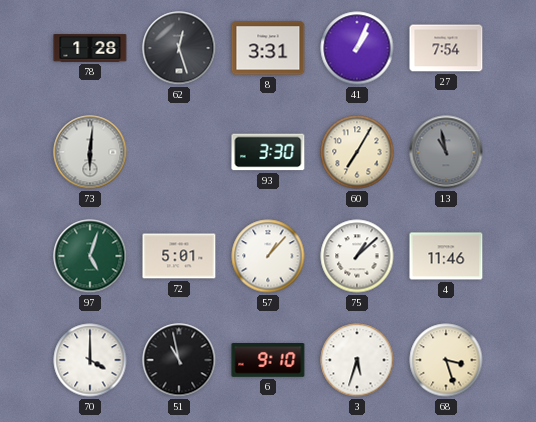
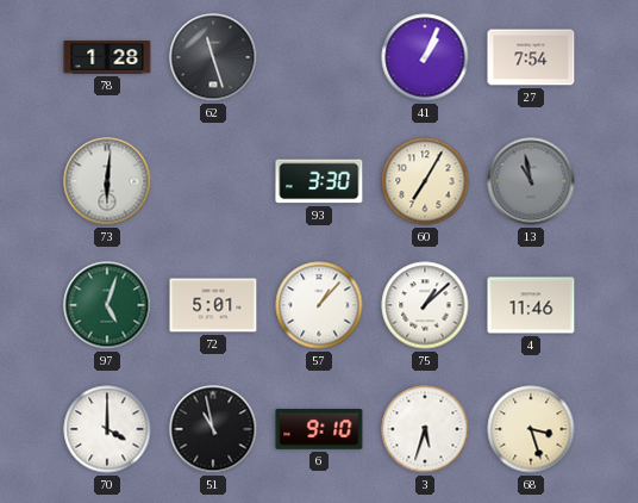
62: 12:27 -> 11:27 (213, 57)
8: 3:31 -> none (268, 48)
